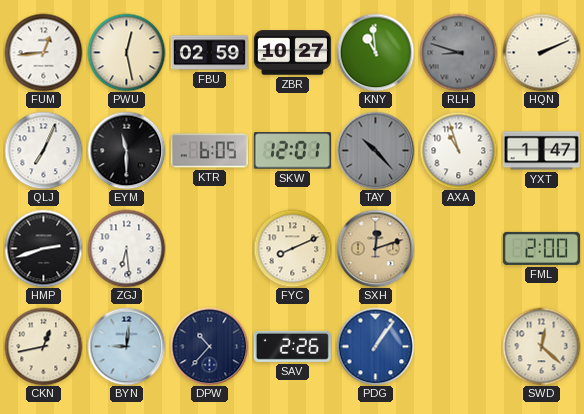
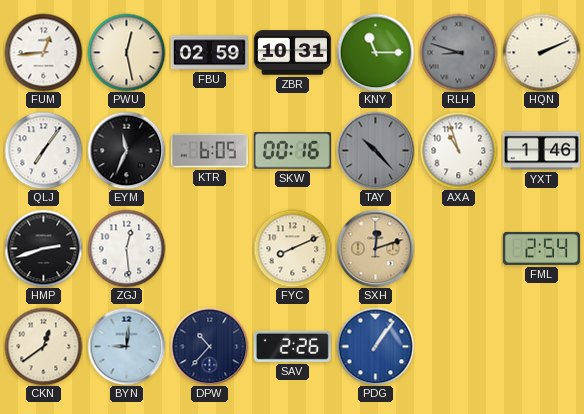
ZBR: 10:27 -> 10:31 (292, 53)
KNY: 10:59 -> 11:15 (375, 52)
QLJ: 7:04 -> 7:06 (43, 150)
EYM: 11:30 -> 11:34 (126, 150)
SKW: 12:01 -> 00:16 (292, 151)
YXT: 1:47 -> 1:46 (541, 151)
ZGJ: 6:29 -> 12:29 (126, 248)
FML: 2:00 -> 2:54 (541, 248)
CKN: 12:43 -> 12:39 (43, 346)
SWD: 12:22 -> none (541, 346)
